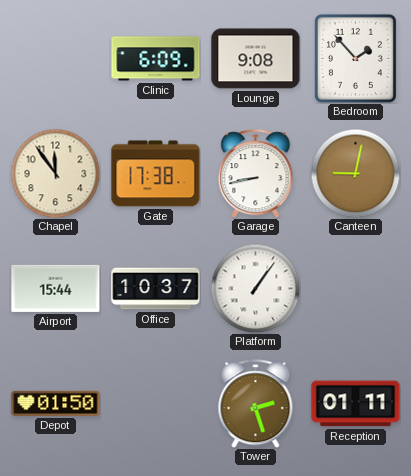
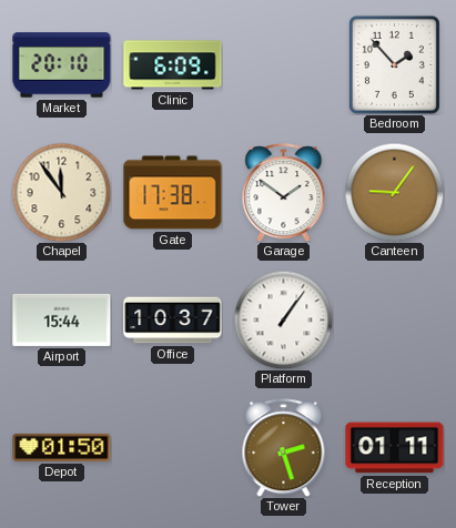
Market: none -> 20:10 (62, 65)
Lounge: 9:08 -> none (256, 59)
Garage: 8:43 -> 1:51 (284, 193)
Canteen: 9:02 -> 9:06 (394, 192)
